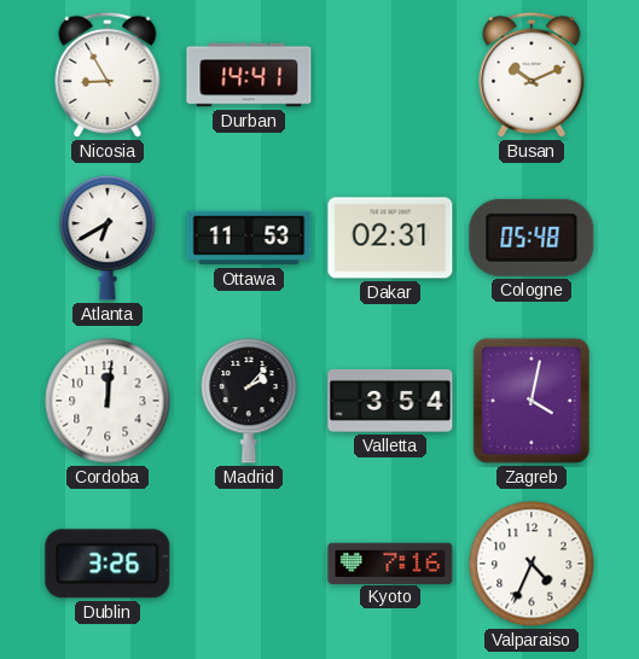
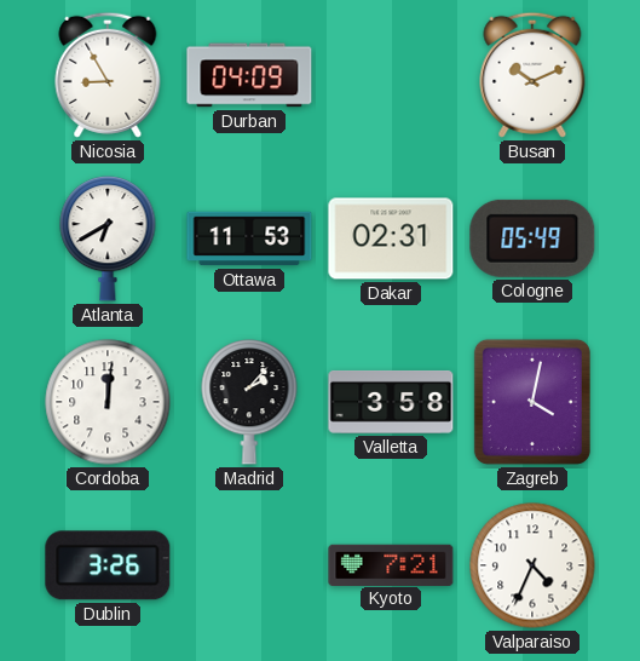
Durban: 14:41 -> 04:09 (249, 75)
Cologne: 05:48 -> 05:49 (532, 238)
Valletta: 3:54 -> 3:58 (391, 402)
Kyoto: 7:16 -> 7:21 (391, 564)
